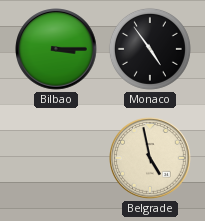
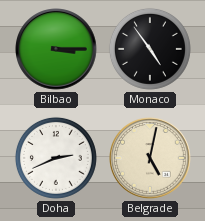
Doha: none -> 2:41 (56, 158)
Belgrade: 4:58 -> 5:02 (150, 158)
